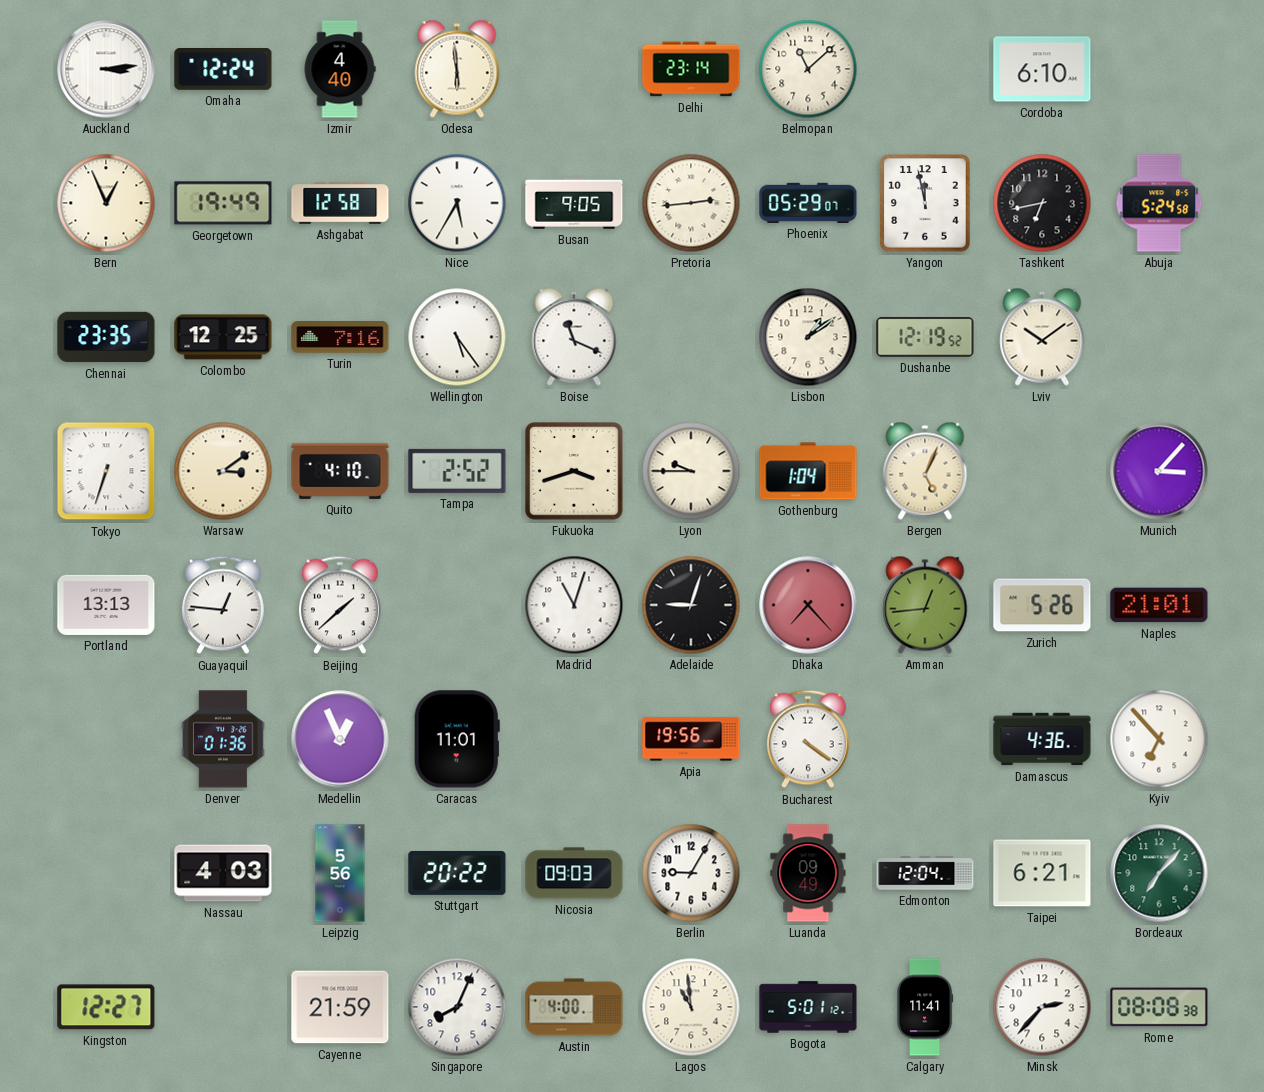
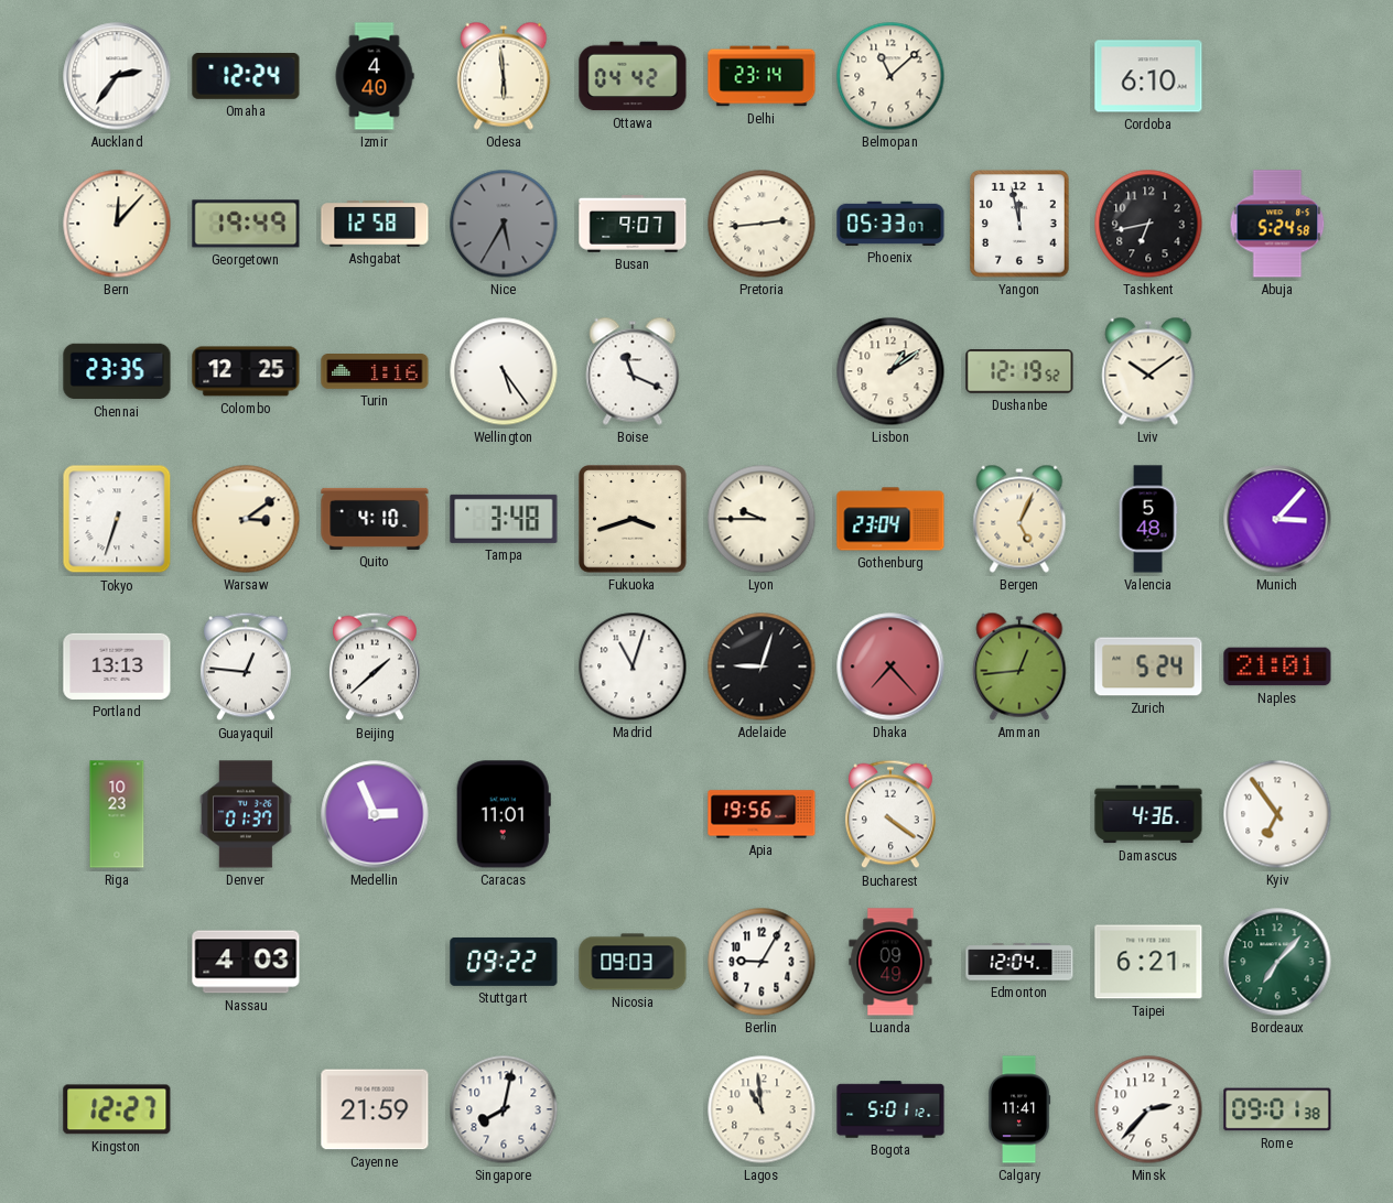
Auckland: 3:14 -> 2:36 (117, 76)
Ottawa: none -> 04:42 (633, 76)
Bern: 12:56 -> 12:07 (117, 224)
Nice dial: white -> grey (504, 224)
Busan: 9:05 -> 9:07 (633, 225)
Phoenix: 05:29 -> 05:33 (890, 224)
Turin: 7:16 -> 1:16 (375, 372)
Tampa: 2:52 -> 3:48 (504, 519)
Gothenburg: 1:04 -> 23:04 (890, 519)
Valencia: none -> 5:48 (1148, 519)
Zurich: 5:26 -> 5:24 (1148, 666)
Riga: none -> 10:23 (117, 814)
Denver: 01:36 -> 01:37 (247, 814)
Medellin: 12:56 -> 2:56 (375, 814)
Kyiv: 6:53 -> 6:54 (1277, 814)
Leipzig: 5:56 -> none (340, 873)
Stuttgart: 20:22 -> 09:22 (504, 962)
Singapore: 8:04 -> 8:02 (504, 1109)
Austin: 4:00 -> none (574, 1007)
Rome: 08:08 -> 09:01 (1277, 1109)
